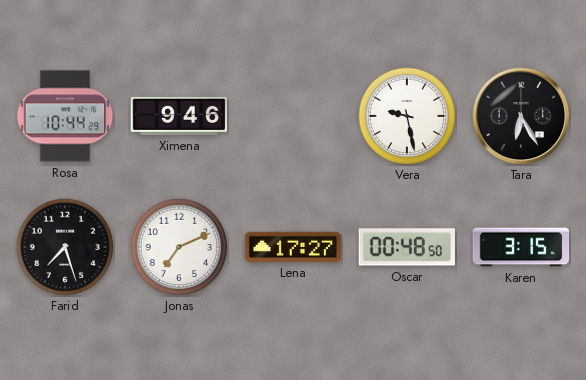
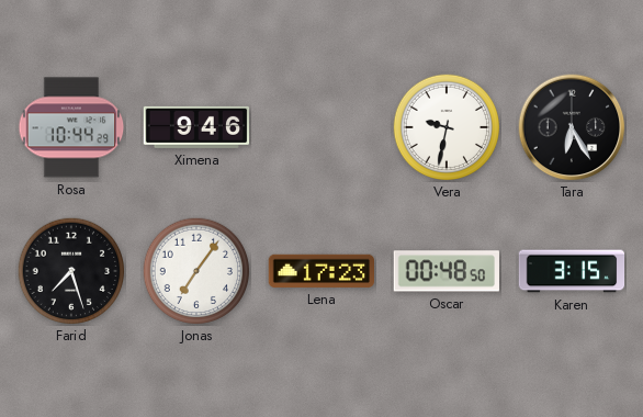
Vera: 9:28 -> 9:32 (447, 127)
Jonas: 7:11 -> 7:06 (196, 271)
Lena: 17:27 -> 17:23 (320, 271)
